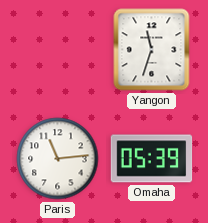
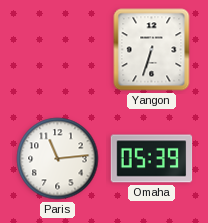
Yangon: 11:33 -> 6:33 (152, 50)
